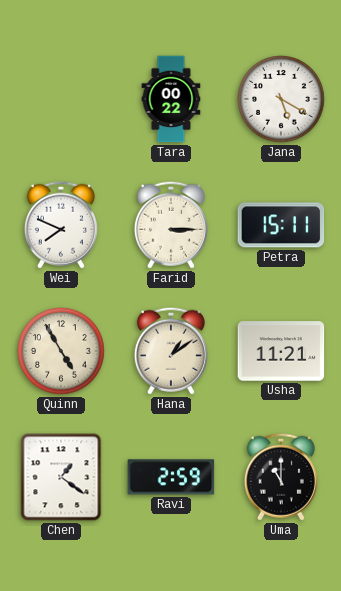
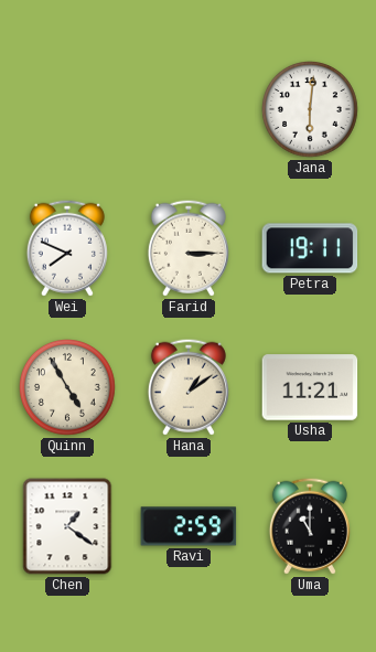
Tara: 00:22 -> none (171, 99)
Jana: 5:20 -> 6:01 (311, 110)
Petra: 15:11 -> 19:11 (310, 248)
